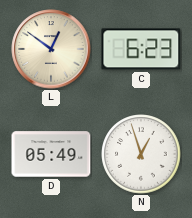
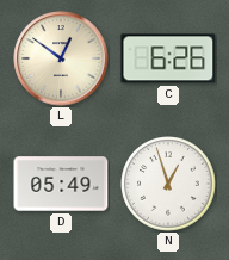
C: 6:23 -> 6:26 (168, 58)
